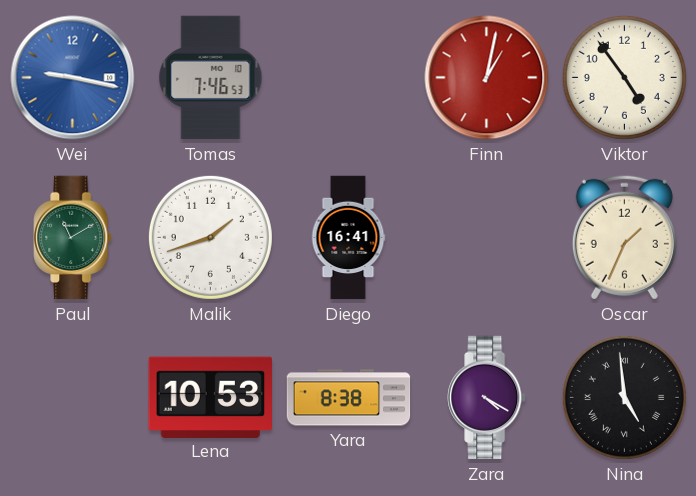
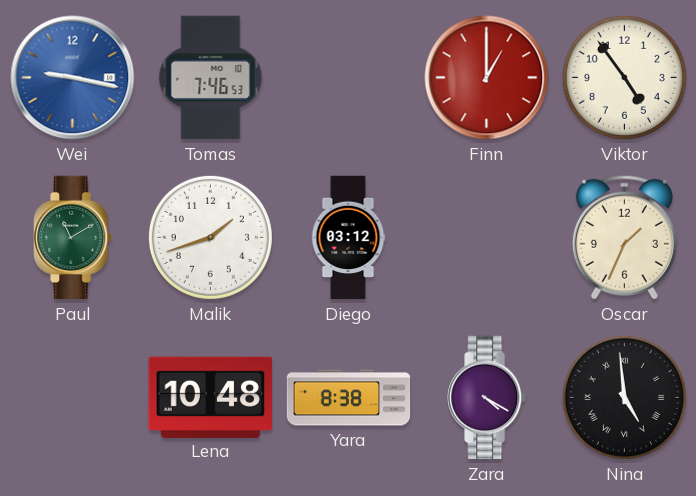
Finn: 1:02 -> 1:00 (487, 78)
Diego: 16:41 -> 03:12 (348, 238)
Lena: 10:53 -> 10:48 (211, 397)
